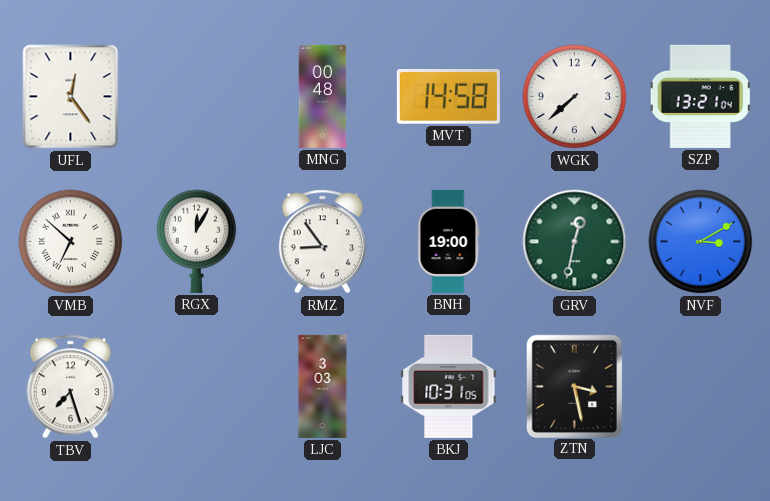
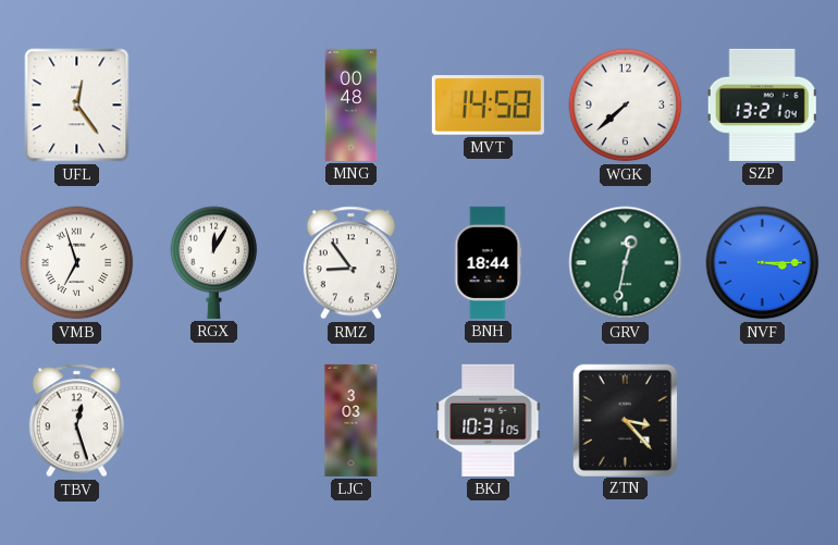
VMB: 6:52 -> 6:57 (77, 263)
BNH: 19:00 -> 18:44 (489, 262)
NVF: 3:10 -> 3:15 (763, 263)
TBV: 7:27 -> 12:27 (76, 421)
ZTN: 3:28 -> 3:23 (625, 420)
